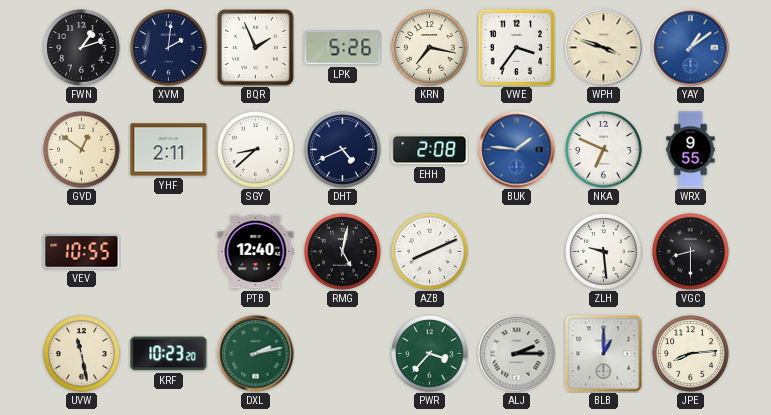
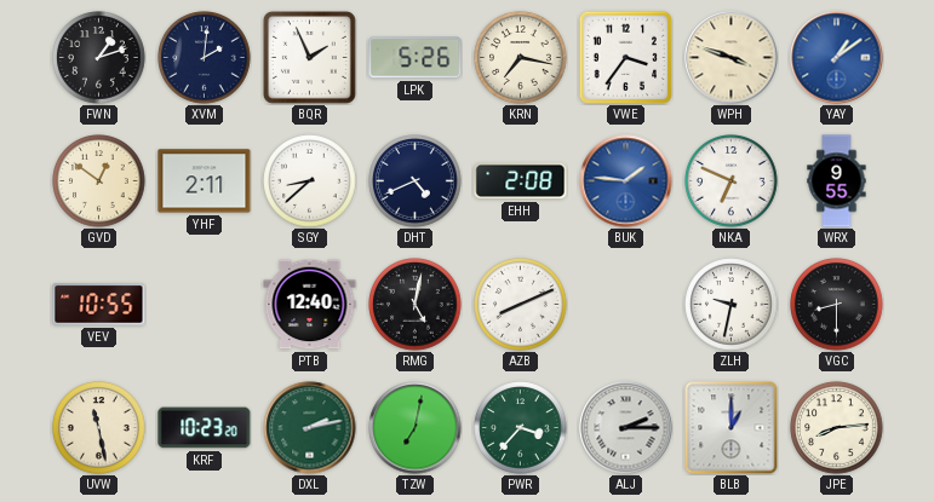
ZLH: 9:29 -> 9:32 (732, 305)
TZW: none -> 7:02 (416, 428)
